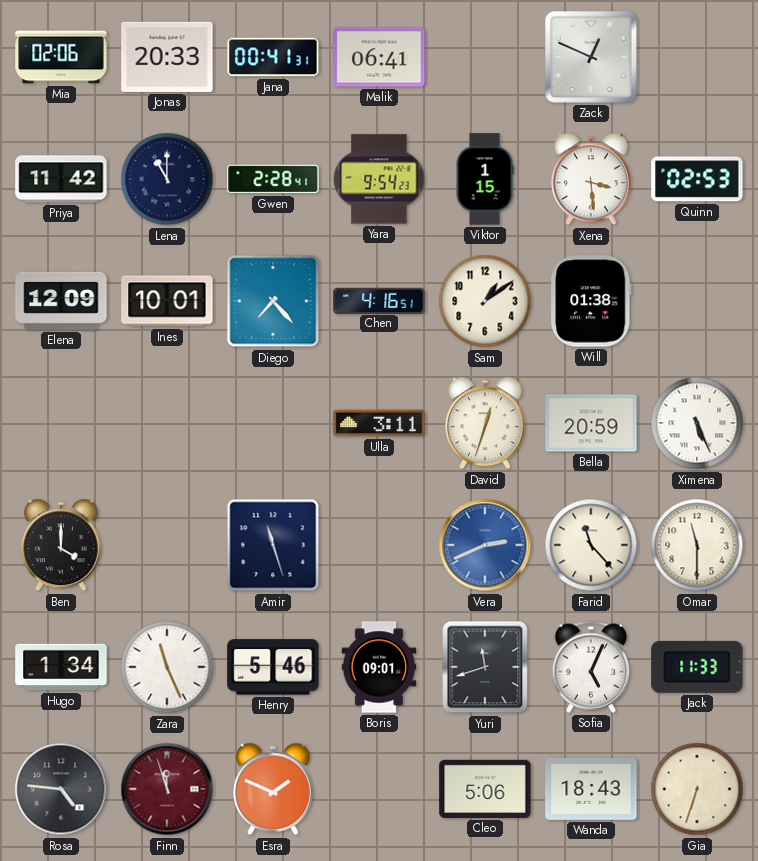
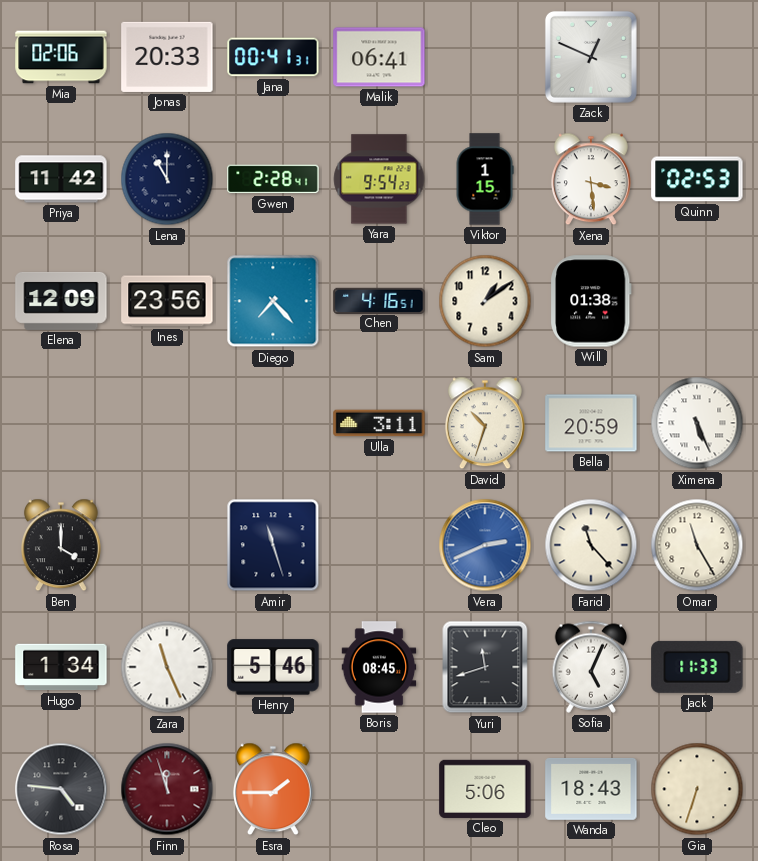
Ines: 10:01 -> 23:56 (167, 301)
David: 12:33 -> 10:33 (485, 423)
Omar: 11:30 -> 11:25 (697, 545)
Boris: 09:01 -> 08:45 (379, 667)
Esra: 1:49 -> 1:45 (273, 789)
